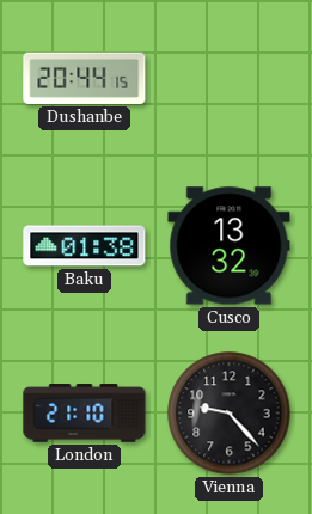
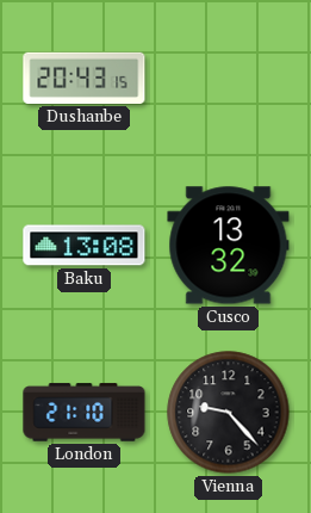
Dushanbe: 20:44 -> 20:43 (85, 78)
Baku: 01:38 -> 13:08 (85, 246)
